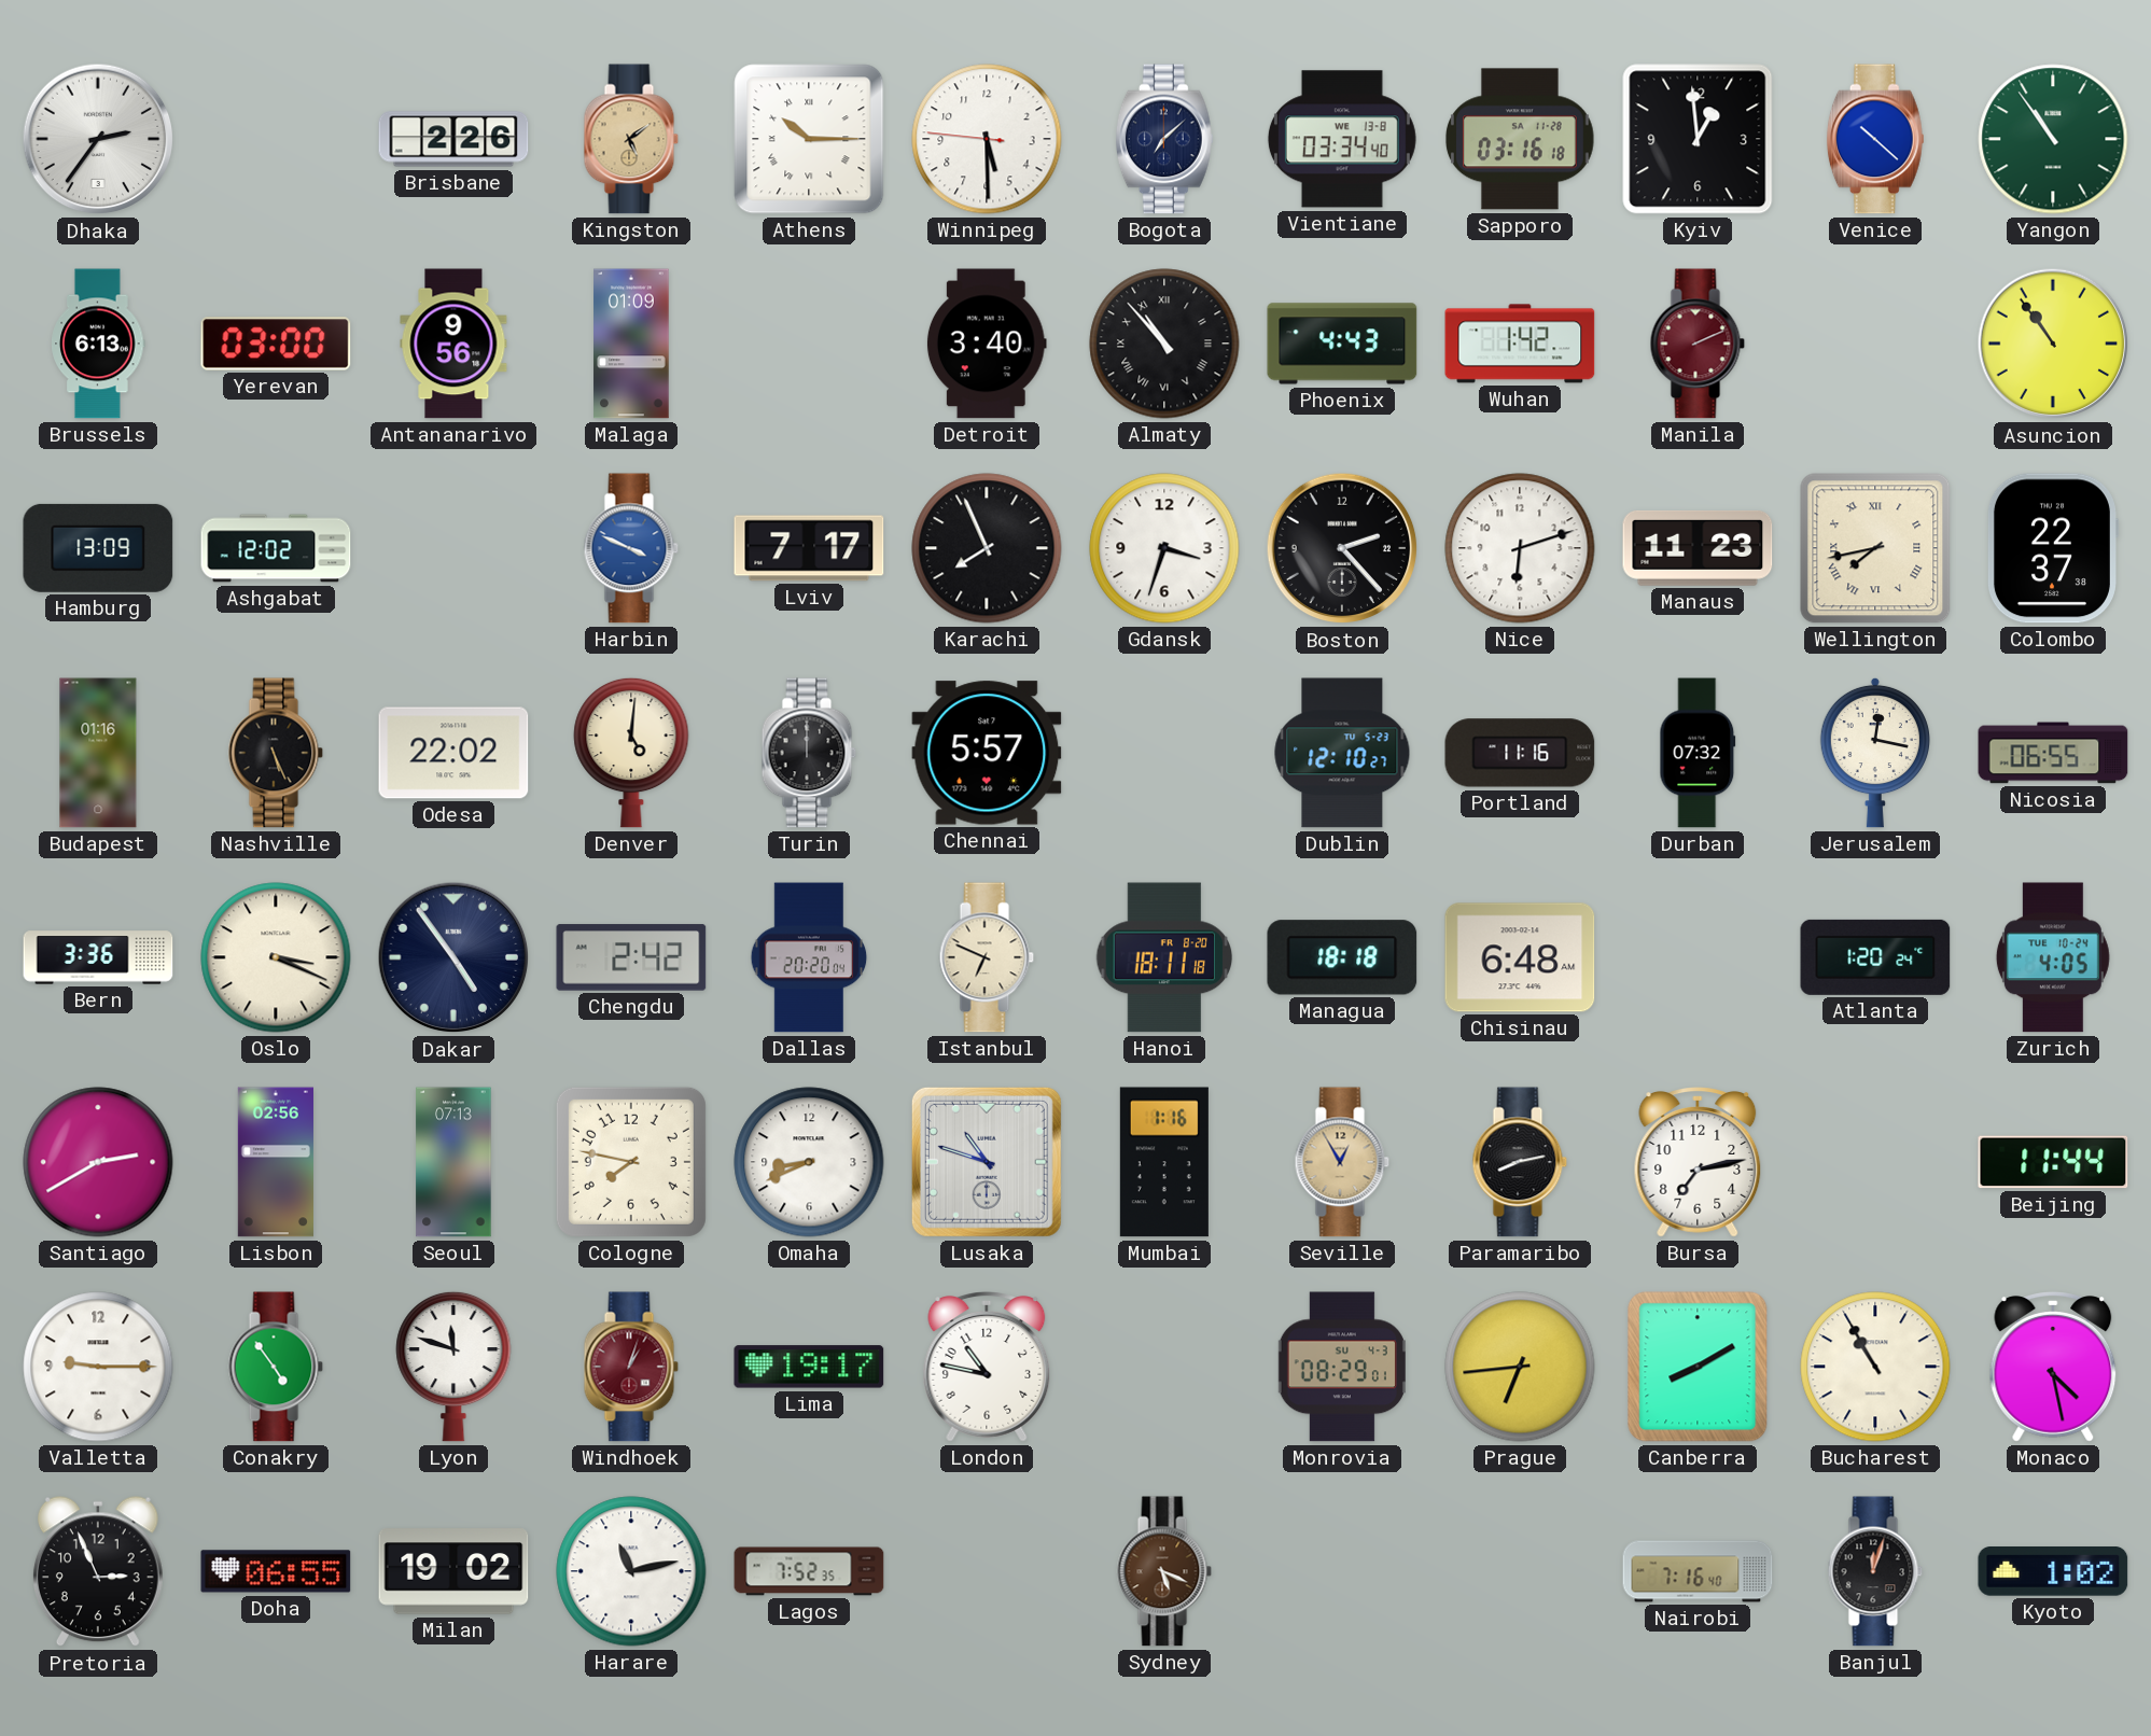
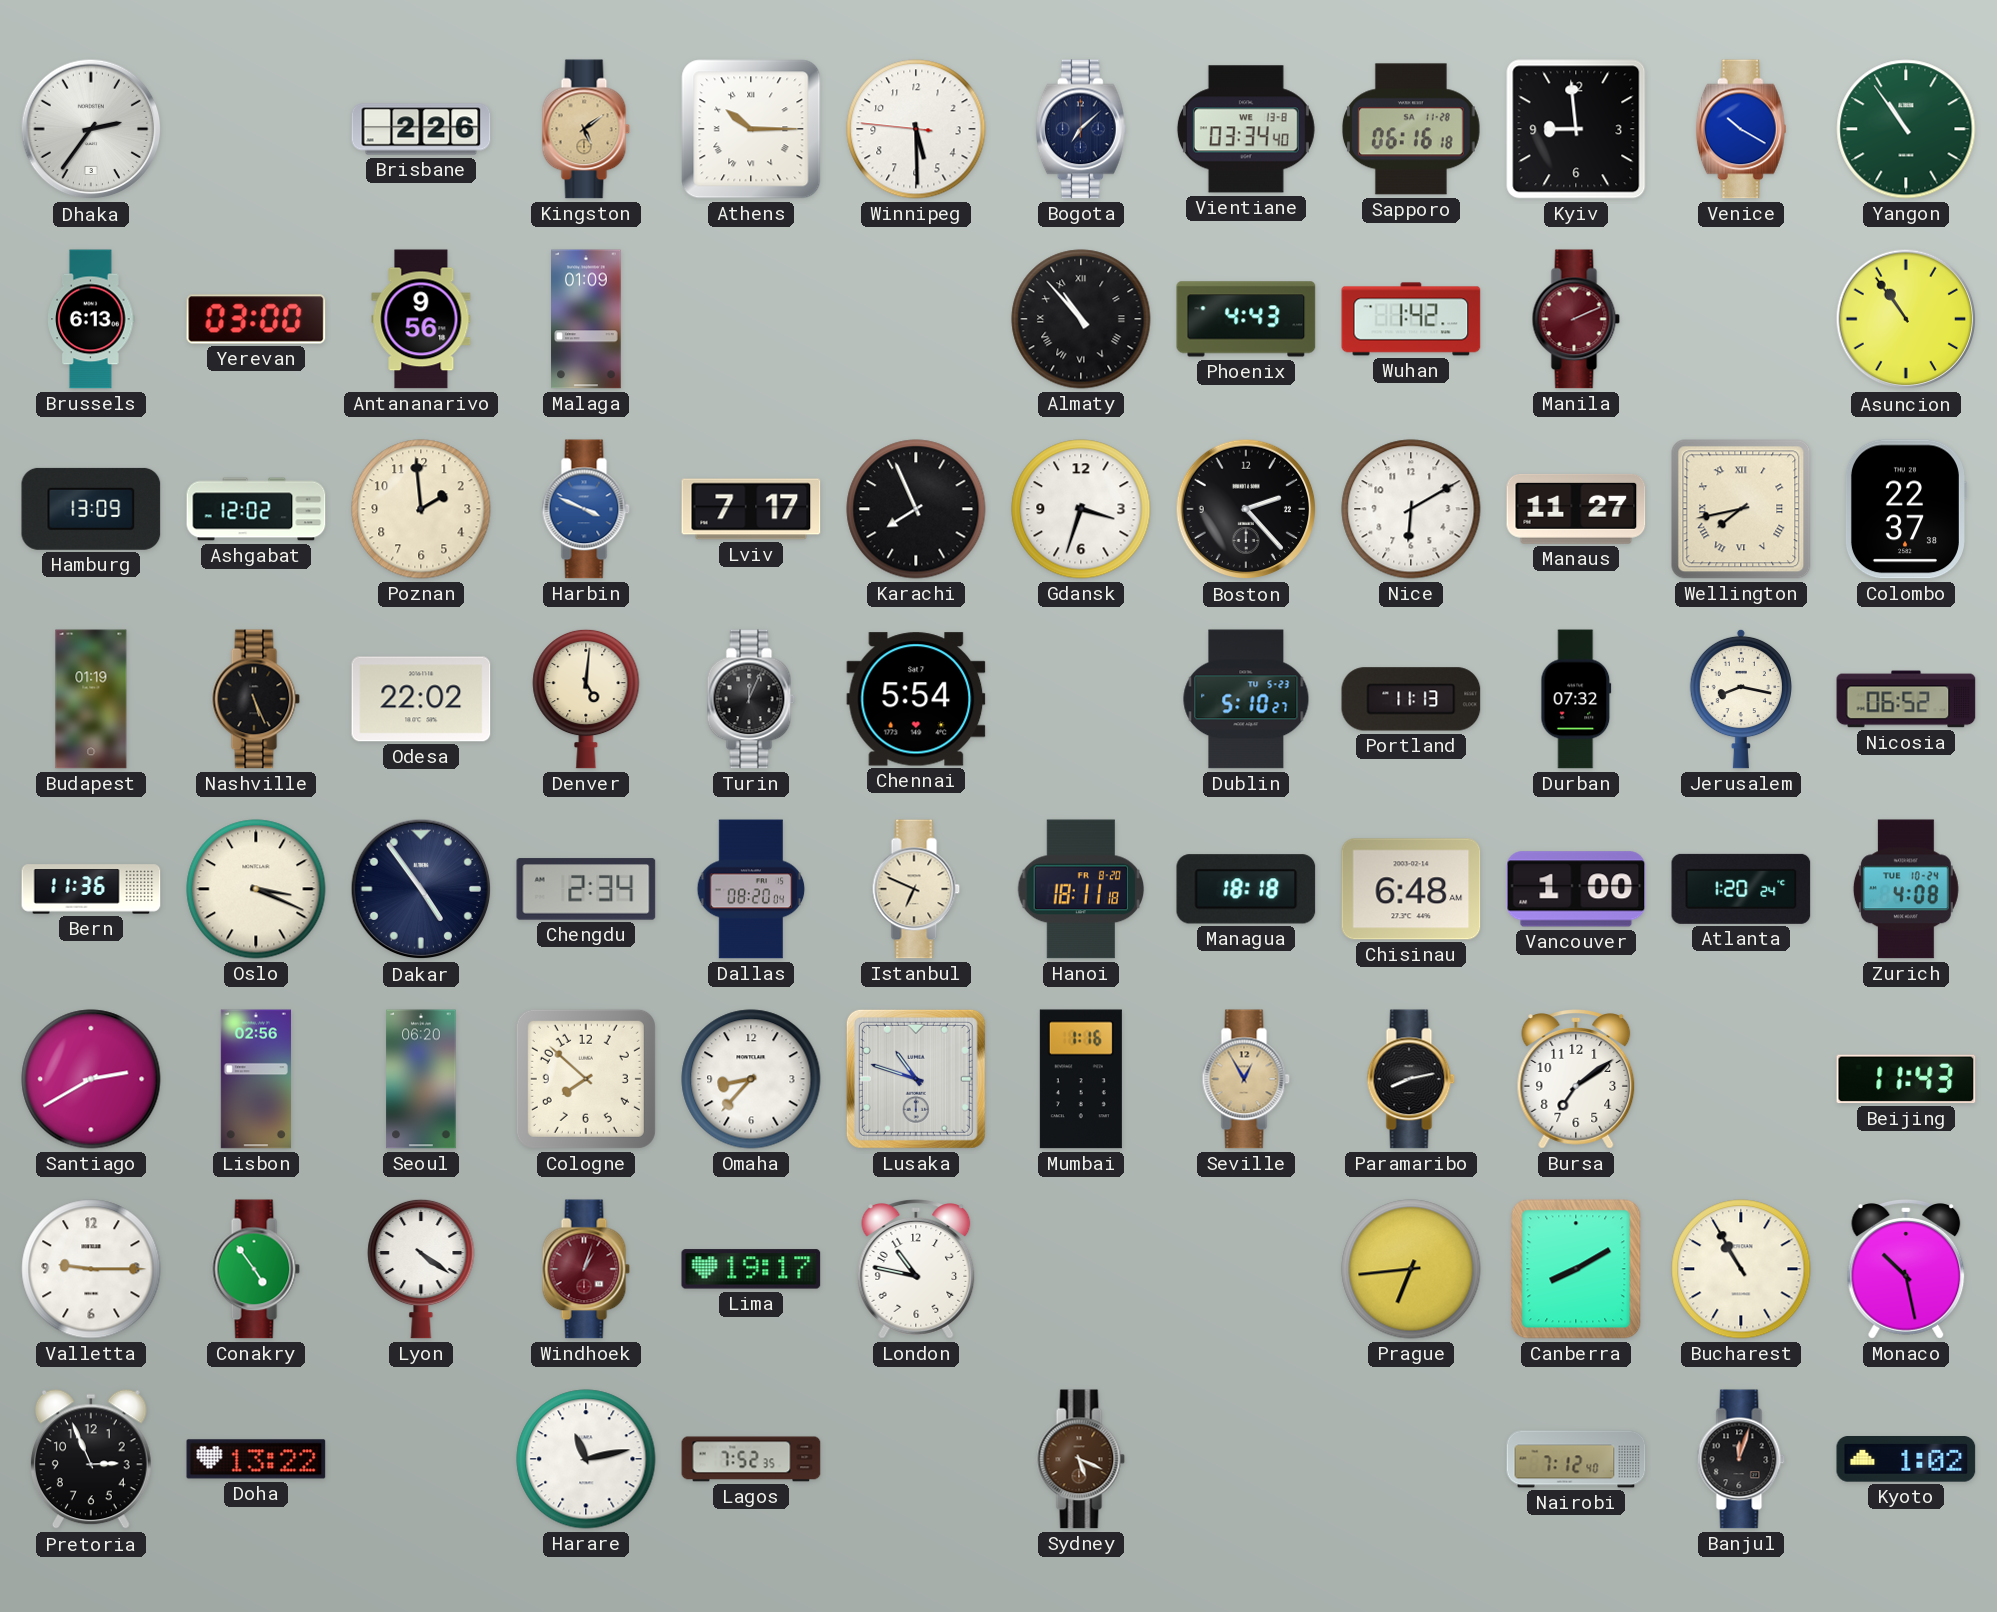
Sapporo: 03:16 -> 06:16 (1411, 129)
Kyiv: 12:59 -> 8:59 (1576, 129)
Venice: 10:22 -> 10:20 (1741, 129)
Detroit: 3:40 -> none (987, 344)
Poznan: none -> 1:59 (421, 509)
Nice: 6:12 -> 6:10 (1411, 509)
Manaus: 11:23 -> 11:27 (1576, 509)
Budapest: 01:16 -> 01:19 (91, 699)
Turin: 12:00 -> 12:04 (751, 699)
Chennai: 5:57 -> 5:54 (916, 699)
Dublin: 12:10 -> 5:10 (1246, 699)
Portland: 11:16 -> 11:13 (1411, 699)
Jerusalem: 12:17 -> 8:17 (1741, 699)
Nicosia: 06:55 -> 06:52 (1906, 699)
Bern: 3:36 -> 11:36 (91, 889)
Chengdu: 2:42 -> 2:34 (586, 889)
Dallas: 20:20 -> 08:20 (751, 889)
Vancouver: none -> 1:00 (1576, 889)
Zurich: 4:05 -> 4:08 (1906, 889)
Seoul: 07:13 -> 06:20 (421, 1079)
Cologne: 7:47 -> 7:52 (586, 1079)
Omaha: 8:41 -> 8:37 (751, 1079)
Bursa: 7:13 -> 7:09 (1576, 1079)
Beijing: 11:44 -> 11:43 (1906, 1079)
Lyon: 11:48 -> 4:21 (421, 1269)
Monrovia: 08:29 -> none (1342, 1367)
Monaco: 4:28 -> 10:28 (1906, 1269)
Doha: 06:55 -> 13:22 (256, 1459)
Milan: 19:02 -> none (453, 1571)
Nairobi: 7:16 -> 7:12 (1576, 1459)
